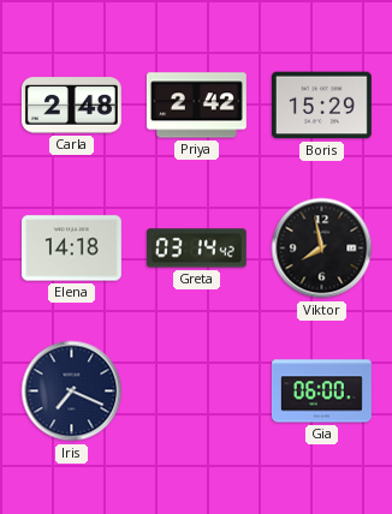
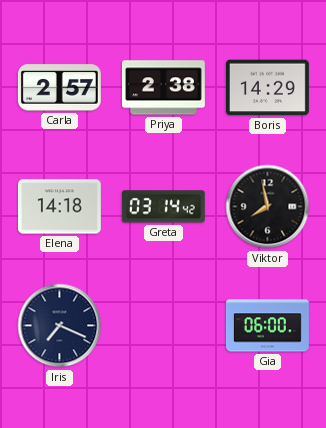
Carla: 2:48 -> 2:57 (59, 88)
Priya: 2:42 -> 2:38 (163, 88)
Boris: 15:29 -> 14:29 (267, 88)
